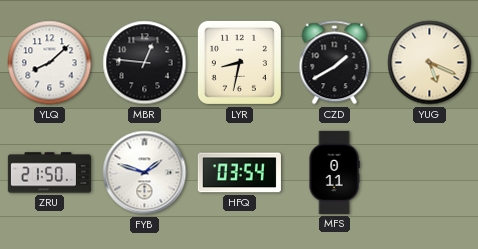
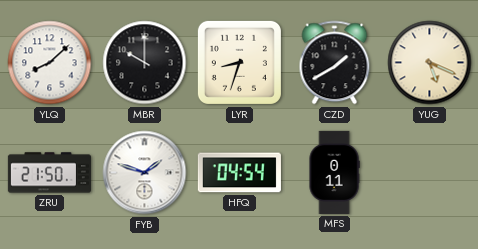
MBR: 12:46 -> 10:00 (145, 63)
LYR: 8:32 -> 8:33 (239, 62)
HFQ: 03:54 -> 04:54 (239, 173)
